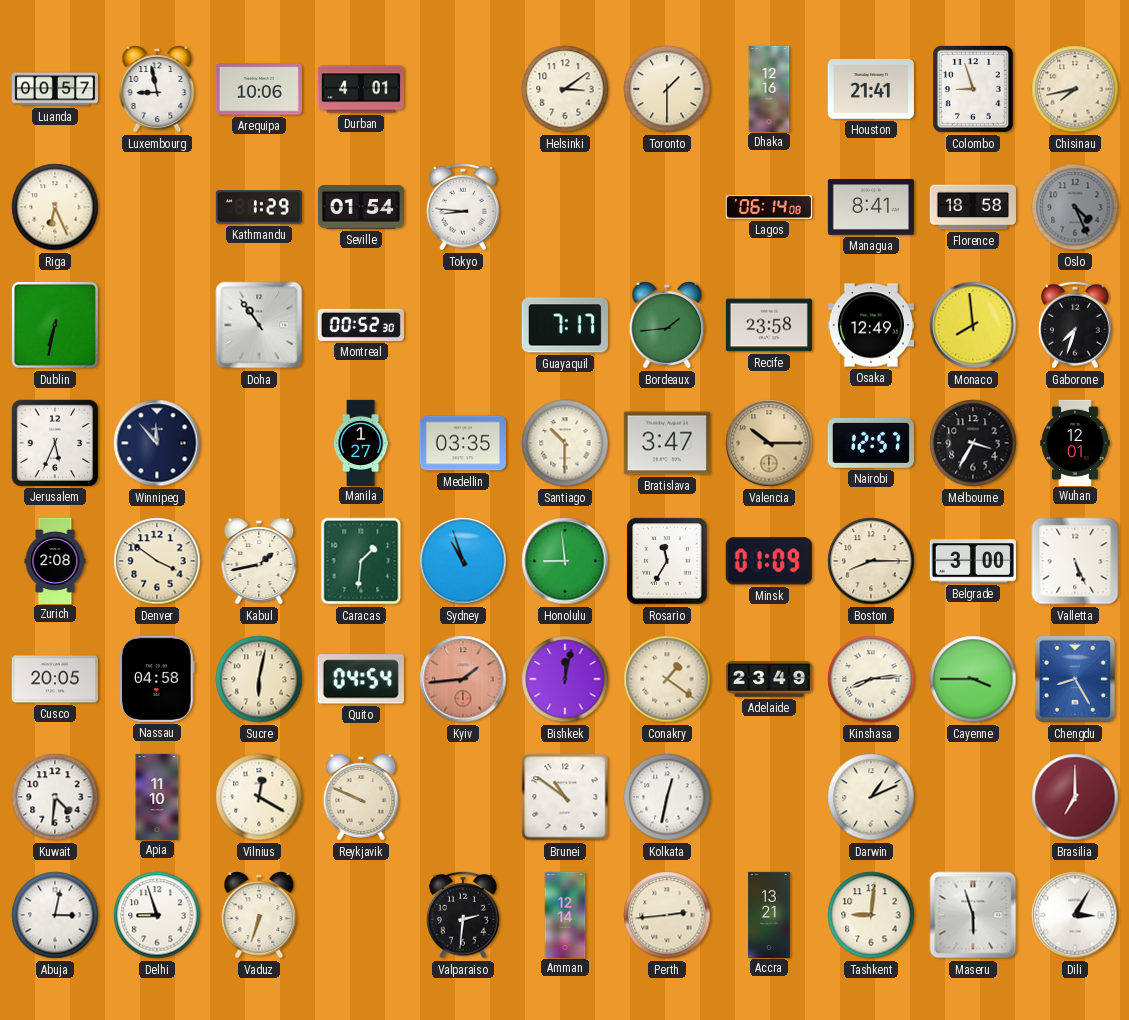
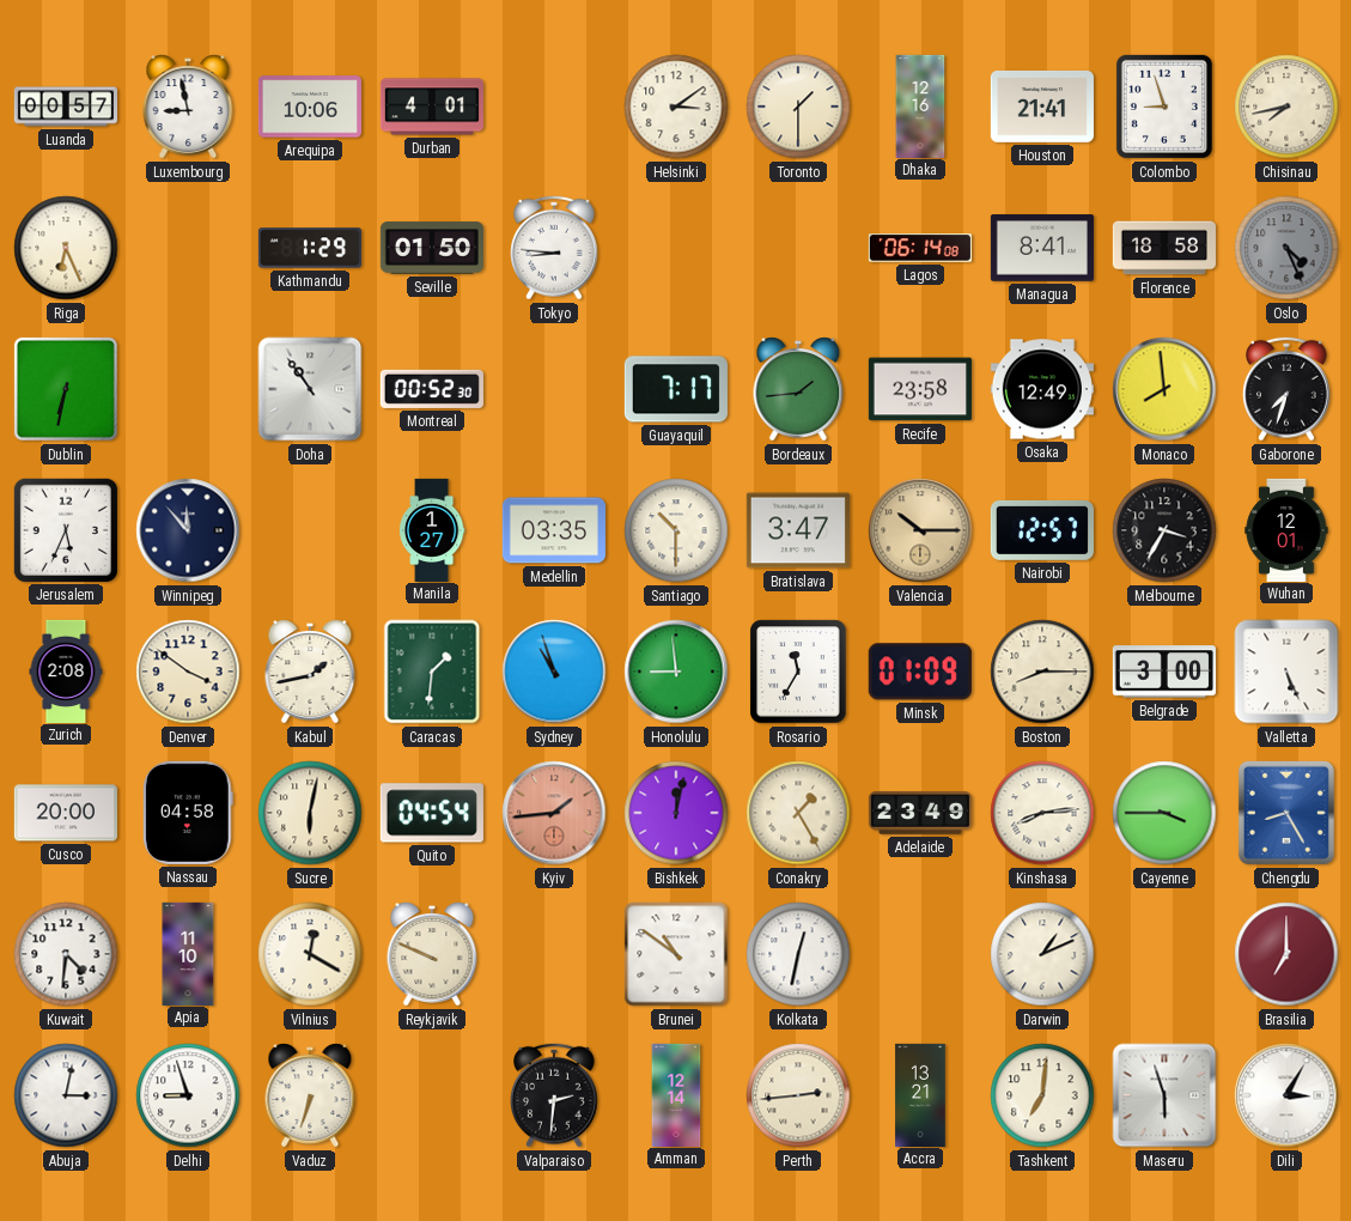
Seville: 01:54 -> 01:50 (432, 248)
Cusco: 20:05 -> 20:00 (66, 813)
Conakry: 1:21 -> 1:25 (798, 813)
Tashkent: 9:01 -> 7:01 (1042, 1095)
